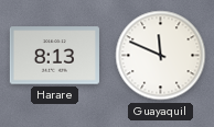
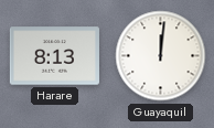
Guayaquil: 11:49 -> 12:01 (161, 56)
